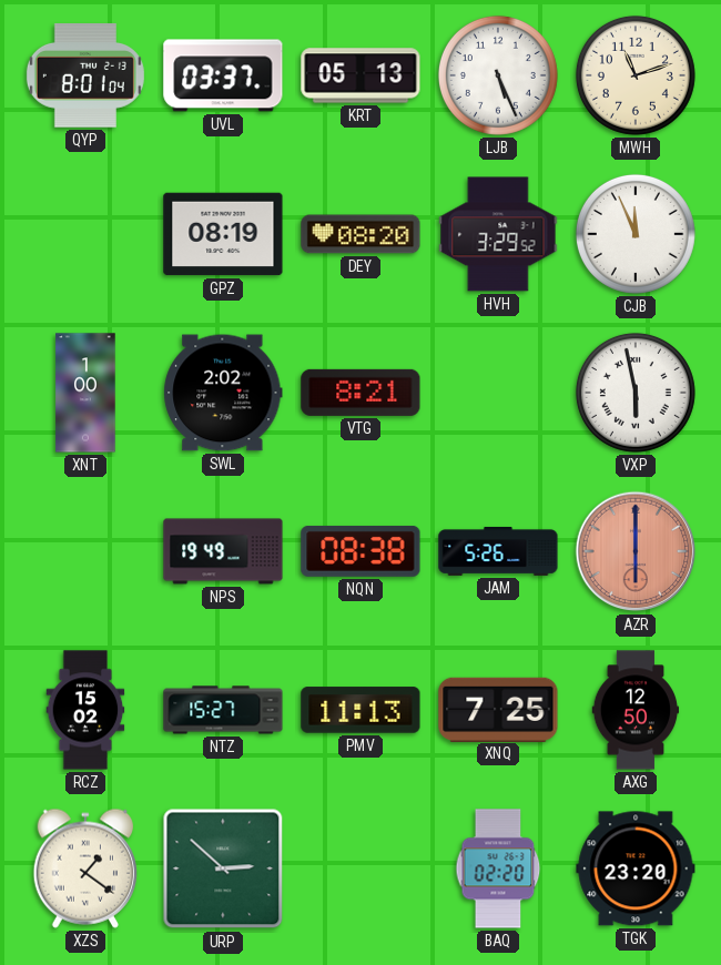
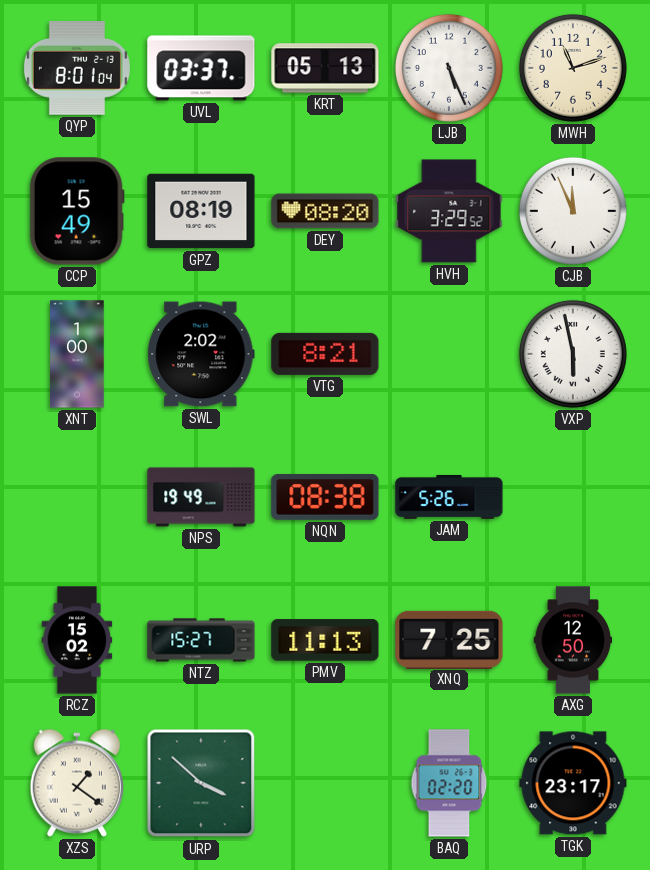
CCP: none -> 15:49 (77, 211)
AZR: 6:00 -> none (636, 551)
URP: 2:52 -> 3:52 (201, 783)
TGK: 23:20 -> 23:17 (573, 783)
